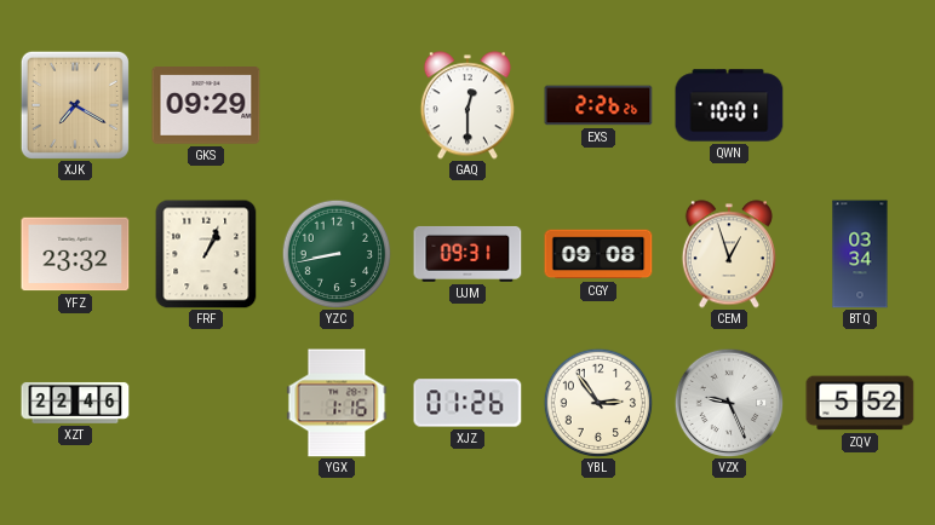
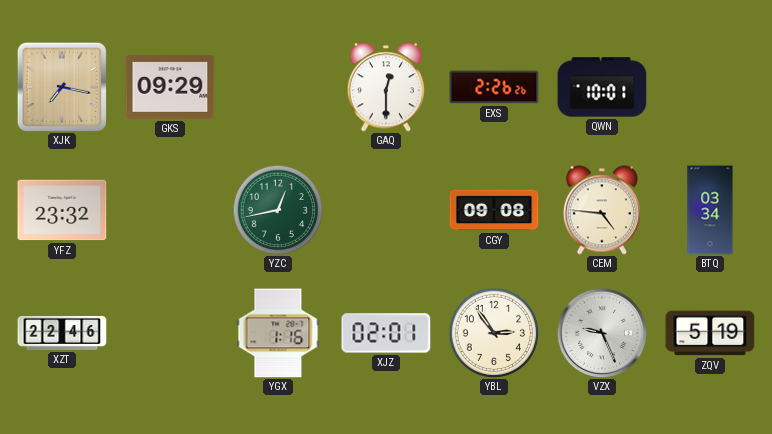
XJK: 7:20 -> 7:17 (62, 87)
FRF: 1:04 -> none (206, 254)
YZC: 8:43 -> 12:43 (278, 210)
UJM: 09:31 -> none (468, 254)
CEM: 12:57 -> 4:46 (602, 210)
XJZ: 01:26 -> 02:01 (386, 333)
ZQV: 5:52 -> 5:19 (710, 333)
